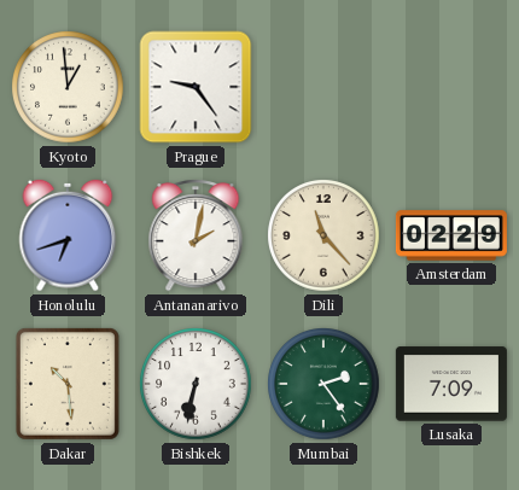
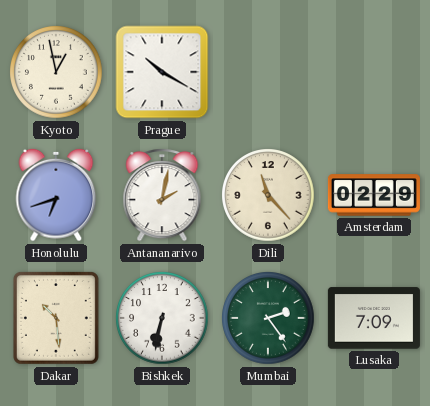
Kyoto: 12:59 -> 12:58 (56, 72)
Prague: 9:24 -> 10:20 (162, 72)
